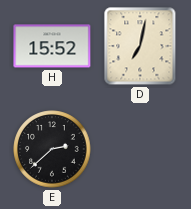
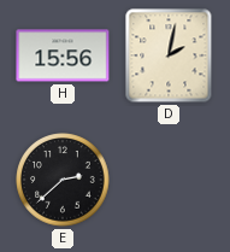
H: 15:52 -> 15:56 (63, 55)
D: 7:02 -> 2:02 (169, 55)
